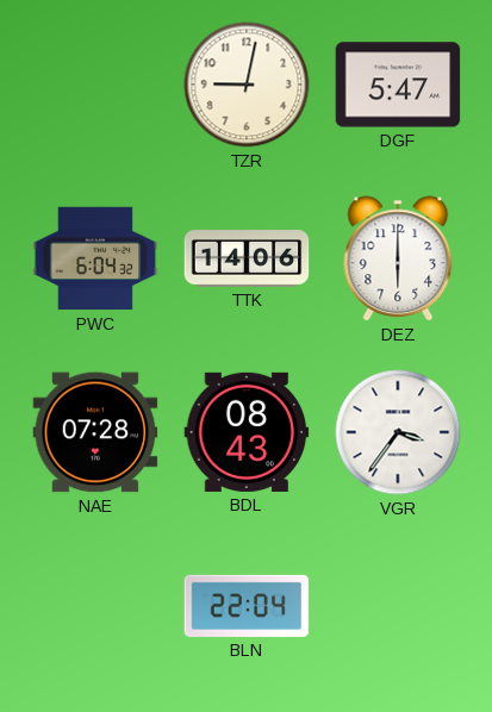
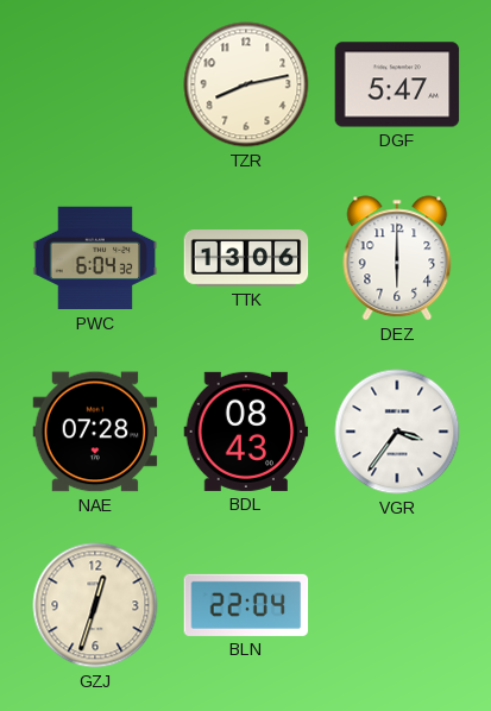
TZR: 9:02 -> 8:13 (246, 84)
TTK: 14:06 -> 13:06 (246, 258)
GZJ: none -> 12:33 (95, 605)
